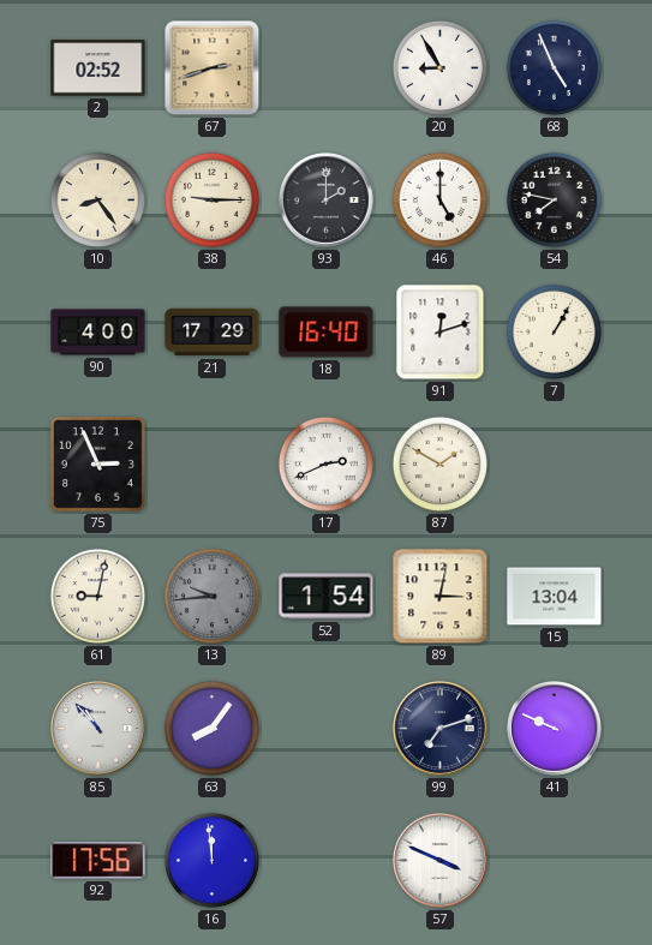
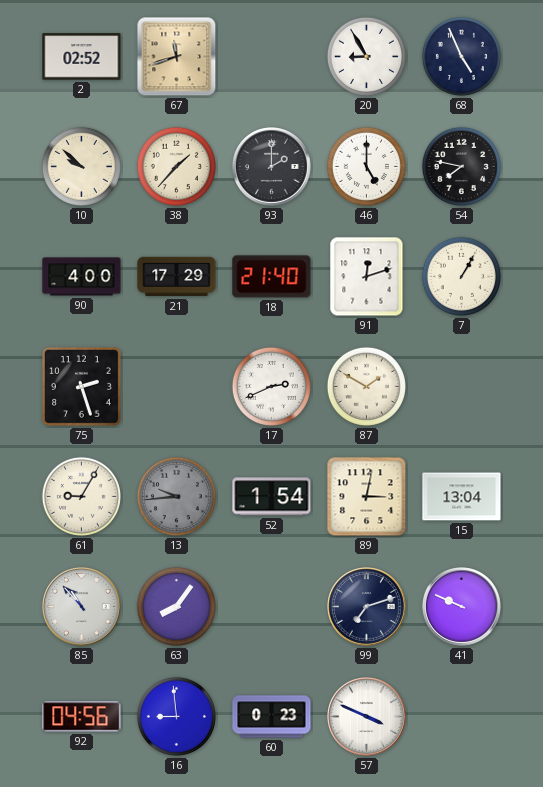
67: 2:42 -> 11:42 (177, 57)
10: 8:24 -> 9:52 (81, 166)
38: 9:15 -> 1:37 (176, 166)
18: 16:40 -> 21:40 (272, 277)
75: 2:56 -> 2:27 (81, 386)
61: 9:02 -> 9:05 (81, 496)
92: 17:56 -> 04:56 (82, 717)
16: 11:59 -> 8:59 (176, 716)
60: none -> 0:23 (272, 717)
